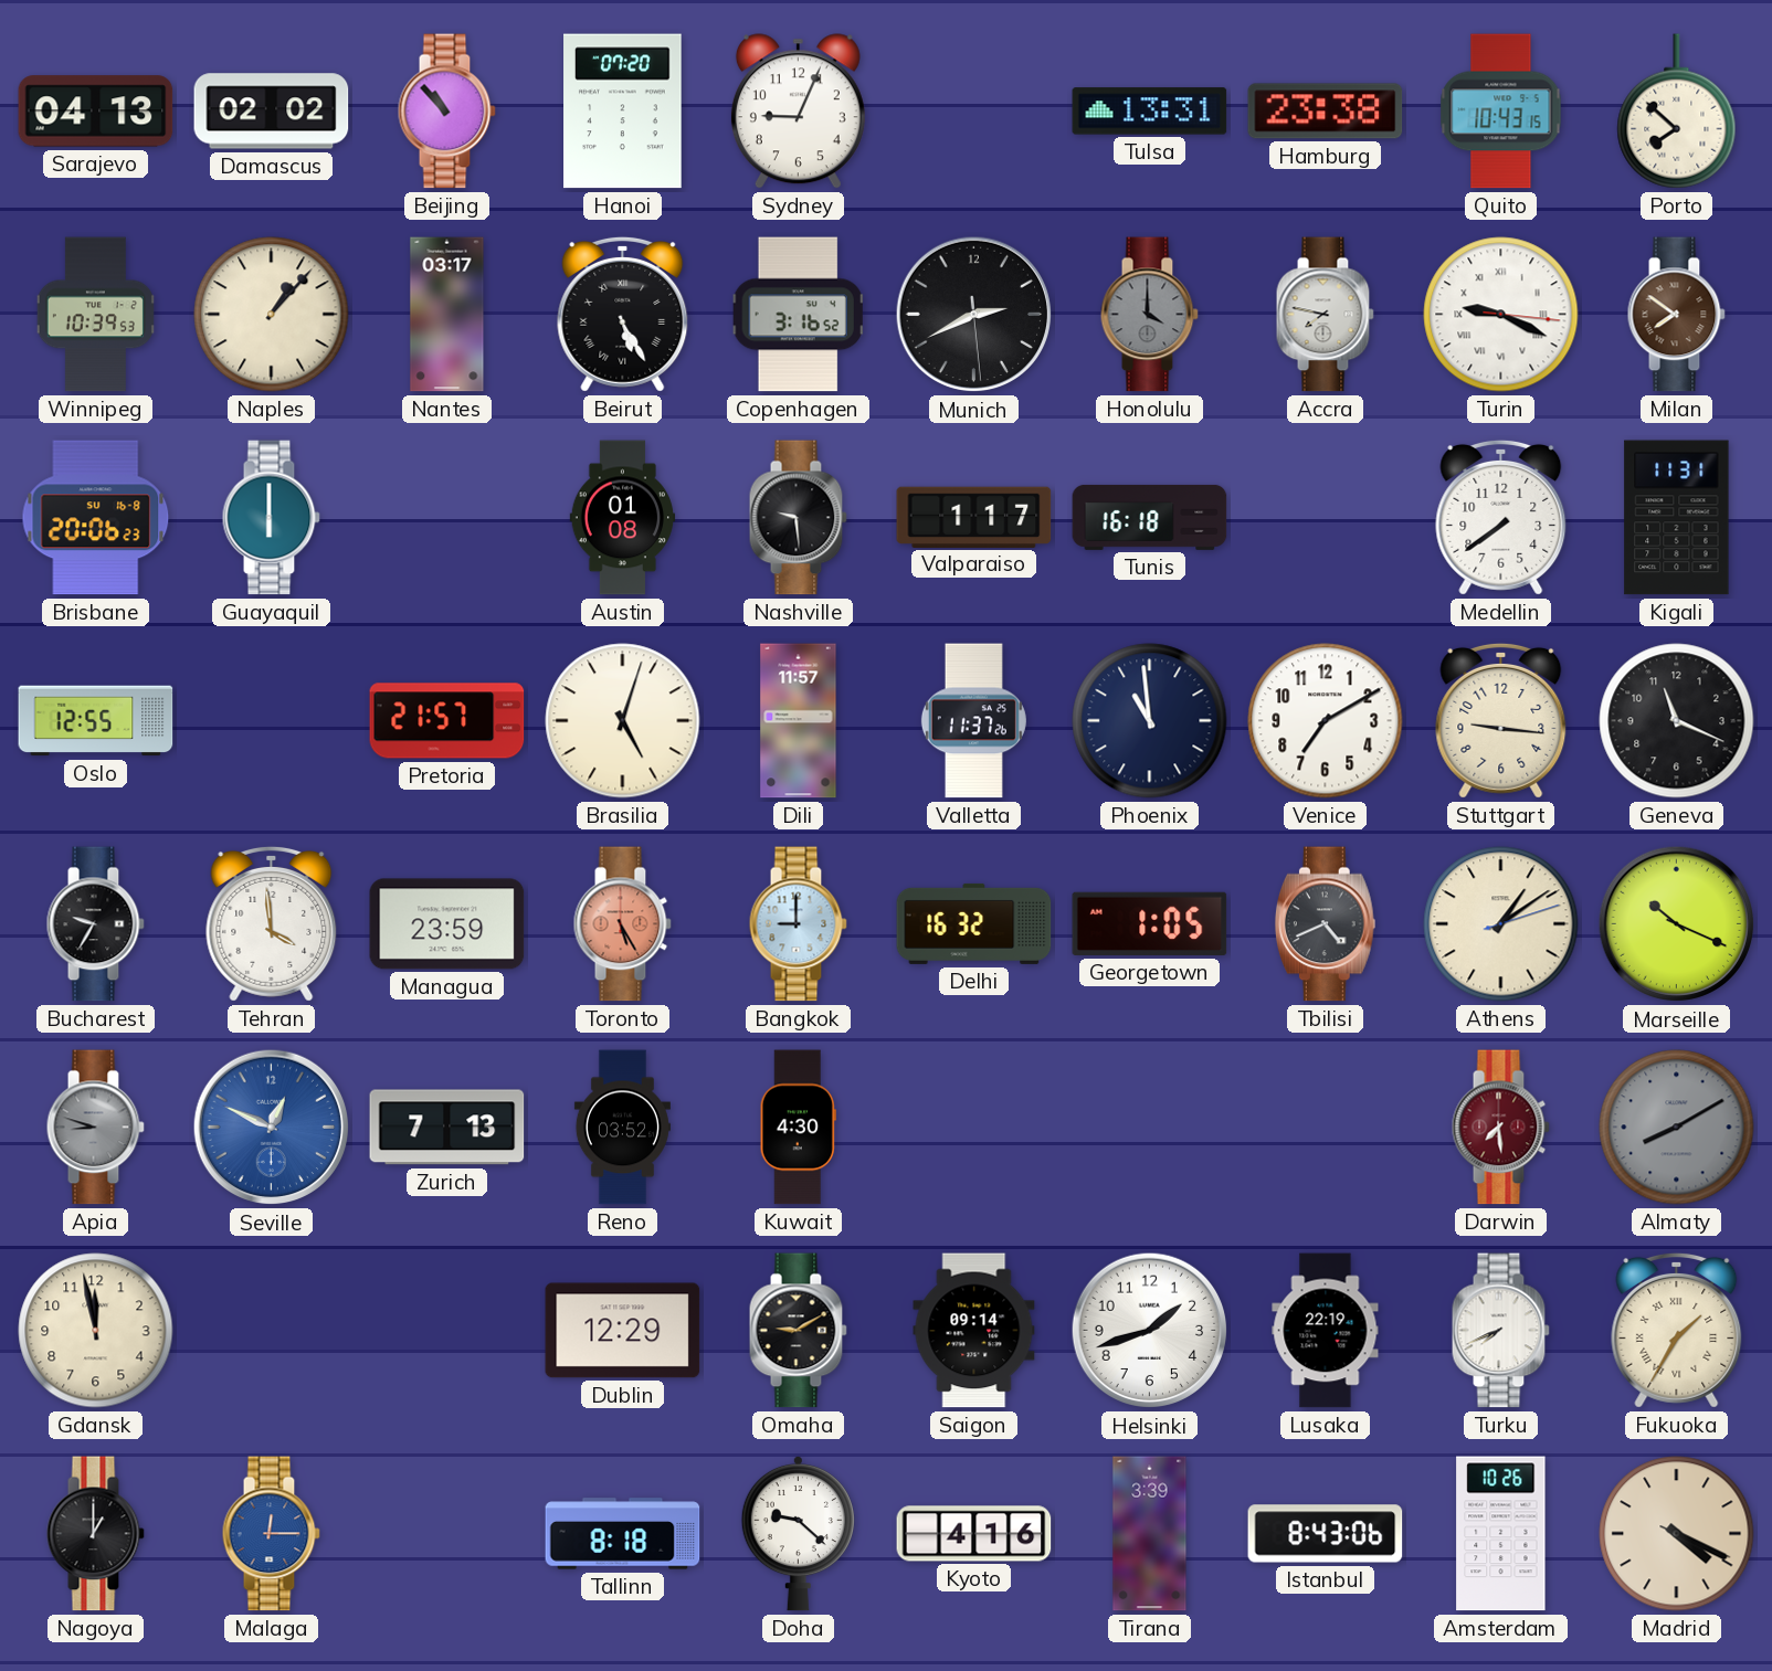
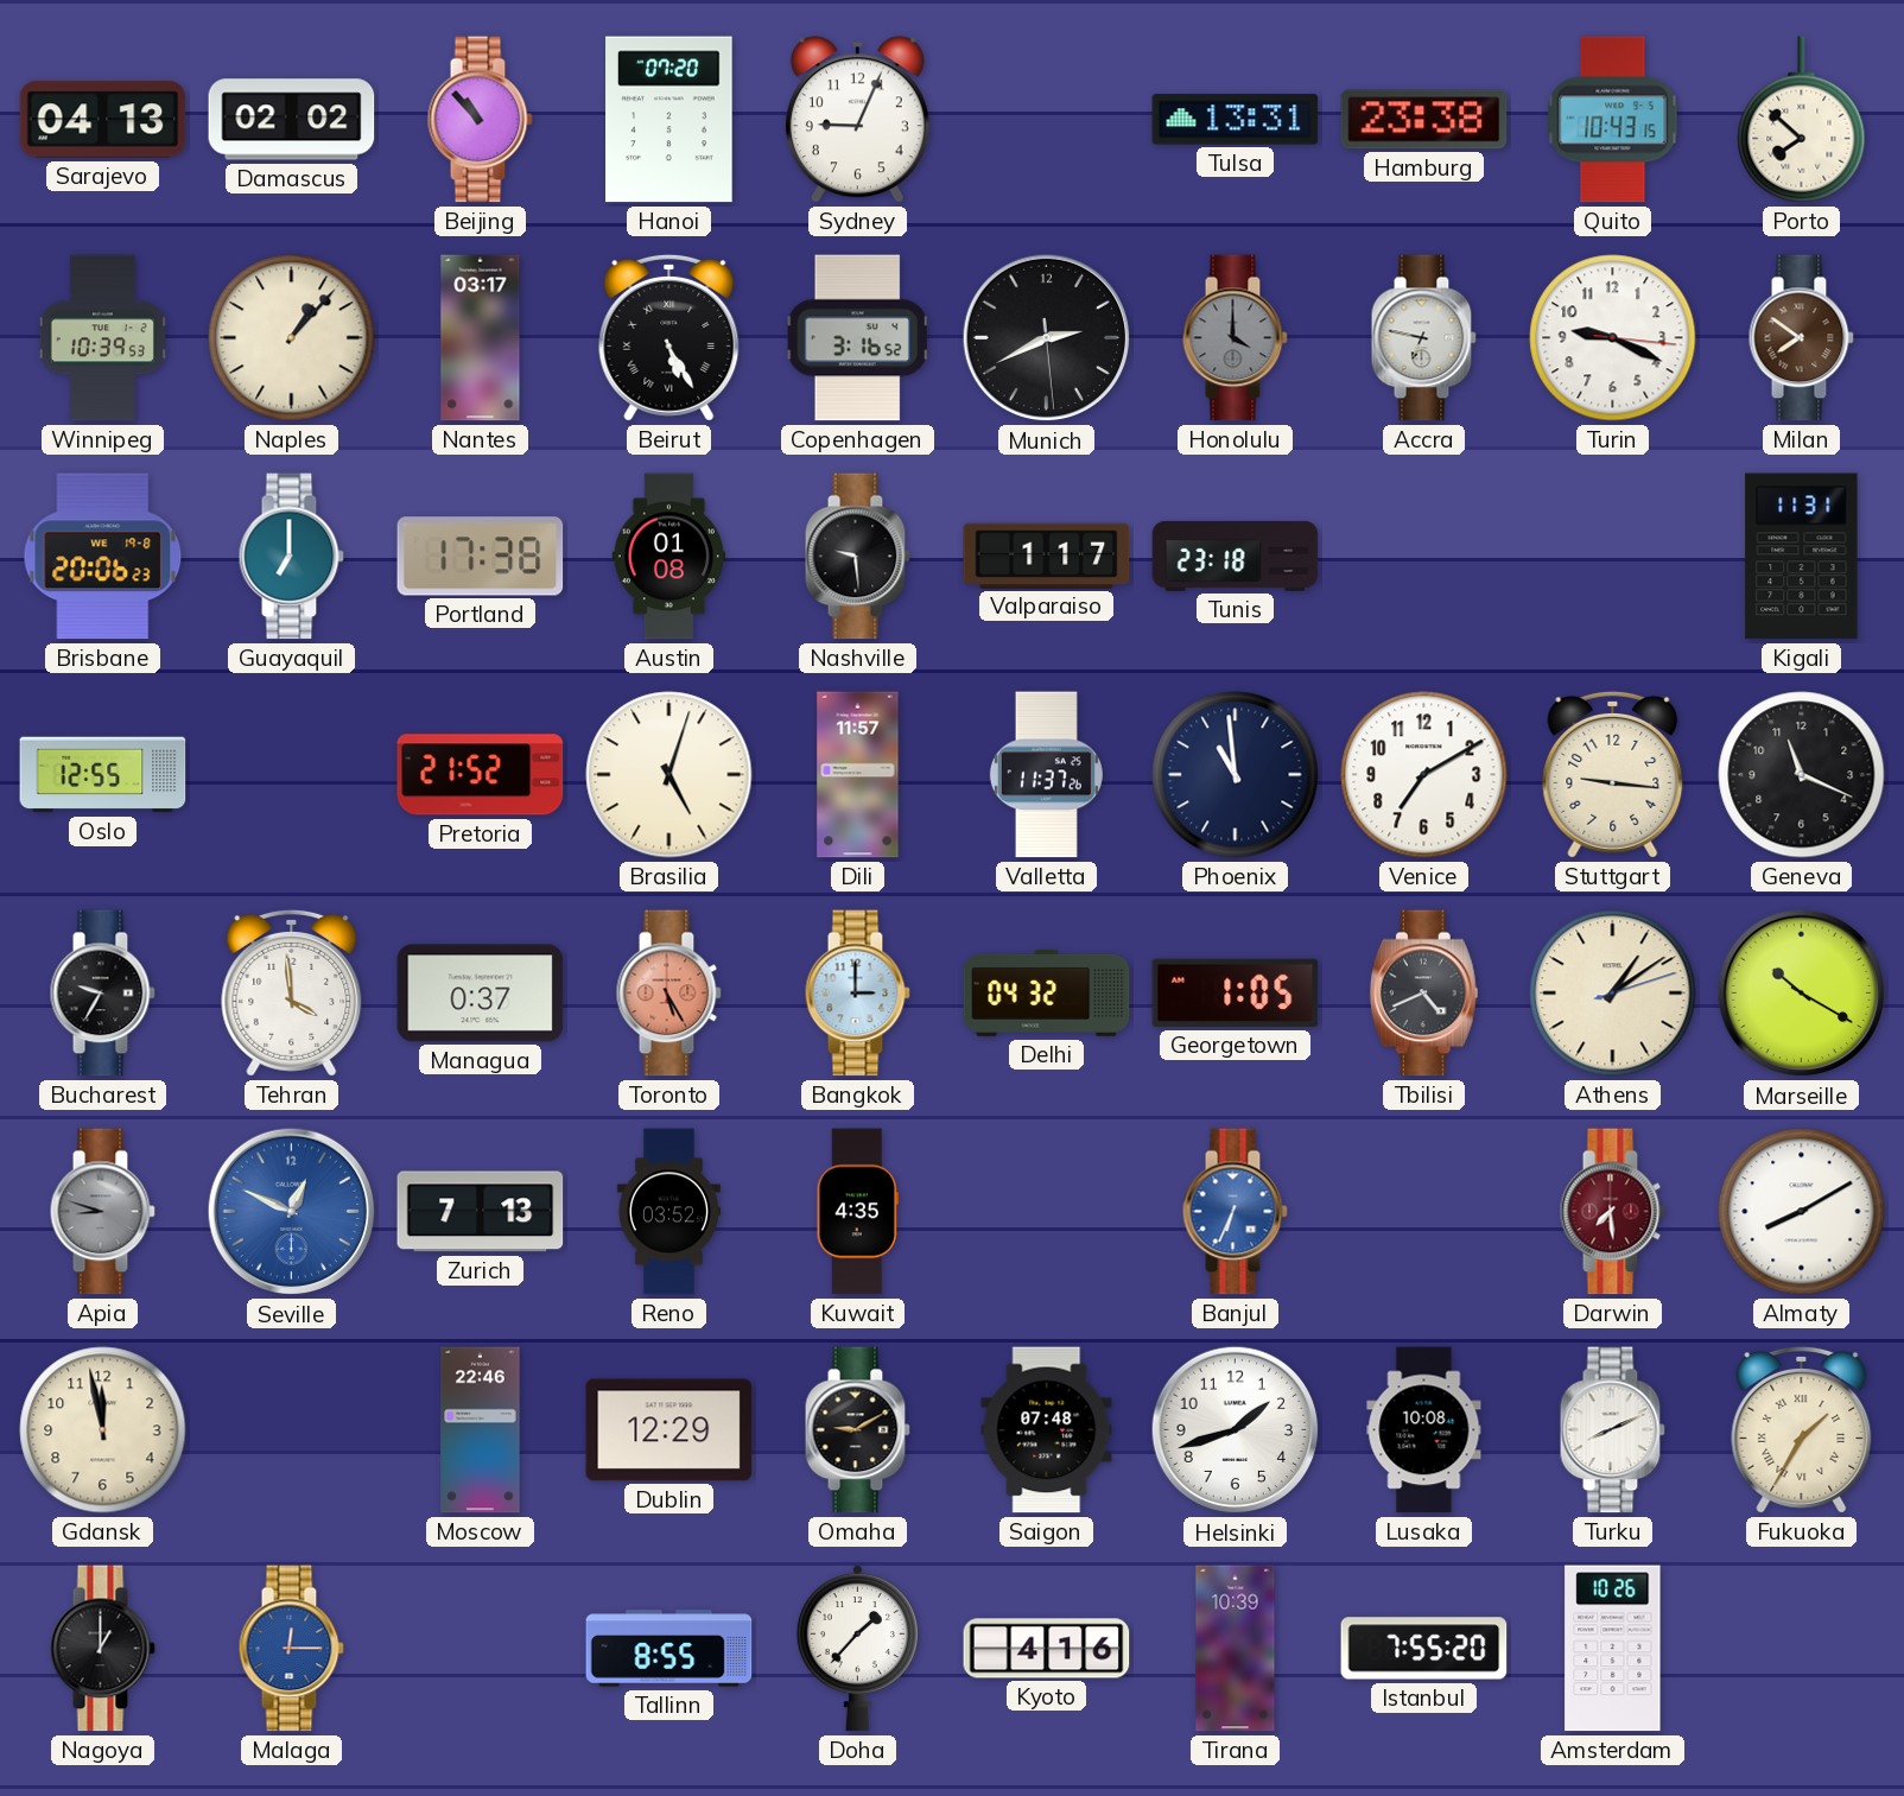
Accra: 7:47 -> 6:47 (1423, 338)
Turin numerals: Roman -> Arabic (1613, 338)
Brisbane date: SU 16-8 -> WE 19-8 (103, 557)
Guayaquil: 6:00 -> 7:00 (291, 557)
Portland: none -> 17:38 (481, 557)
Tunis: 16:18 -> 23:18 (1236, 556)
Medellin: 7:39 -> none (1501, 517)
Pretoria: 21:57 -> 21:52 (481, 775)
Managua: 23:59 -> 0:37 (481, 994)
Bangkok: 9:00 -> 3:00 (857, 994)
Delhi: 16:32 -> 04:32 (1047, 992)
Marseille: 10:19 -> 10:20 (1802, 994)
Kuwait: 4:30 -> 4:35 (857, 1212)
Banjul: none -> 6:34 (1235, 1212)
Almaty dial: grey -> white (1802, 1212)
Moscow: none -> 22:46 (481, 1430)
Saigon: 09:14 -> 07:48 (1047, 1430)
Lusaka: 22:19 -> 10:08 (1424, 1430)
Turku: 7:41 -> 8:11 (1612, 1430)
Tallinn: 8:18 -> 8:55 (669, 1649)
Doha: 9:22 -> 1:37 (857, 1648)
Tirana: 3:39 -> 10:39 (1236, 1649)
Istanbul: 8:43 -> 7:55 (1424, 1649)
Madrid: 4:19 -> none (1677, 1534)
